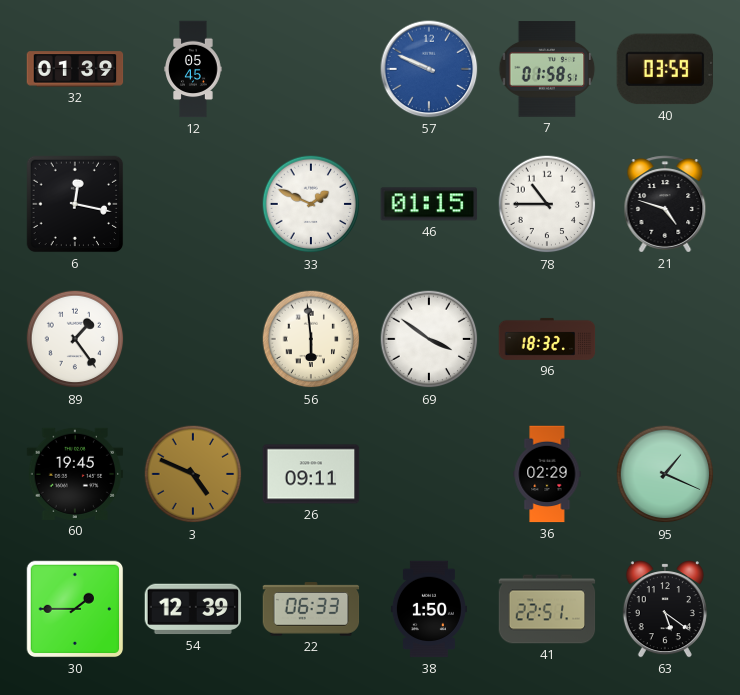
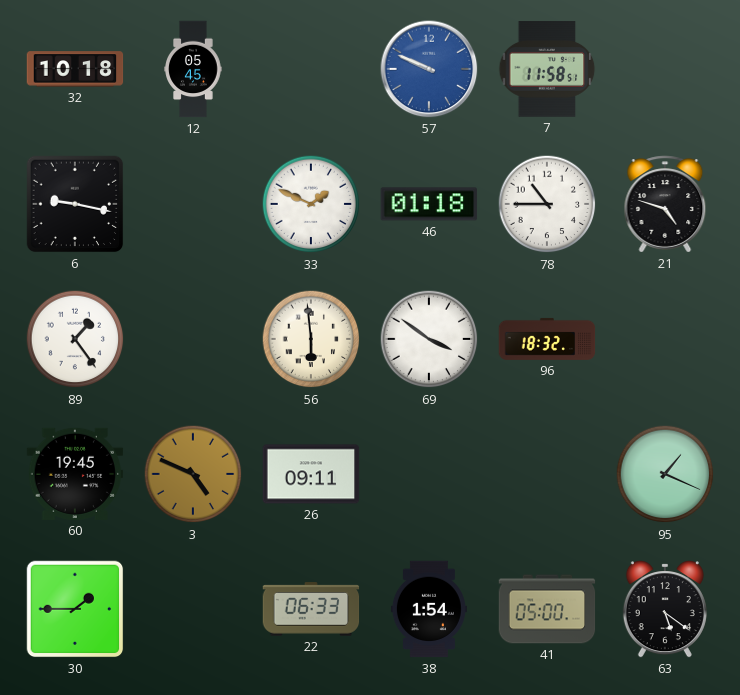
32: 01:39 -> 10:18 (75, 69)
7: 01:58 -> 11:58 (547, 69)
40: 03:59 -> none (664, 69)
6: 12:17 -> 9:17 (75, 204)
46: 01:15 -> 01:18 (429, 204)
36: 02:29 -> none (547, 474)
54: 12:39 -> none (193, 609)
38: 1:50 -> 1:54 (429, 609)
41: 22:51 -> 05:00 (547, 609)
